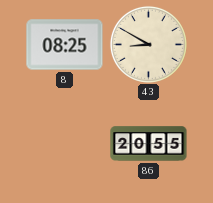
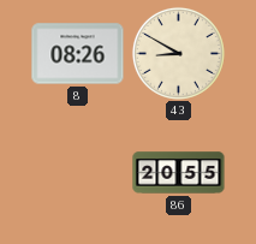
8: 08:25 -> 08:26 (78, 54)
